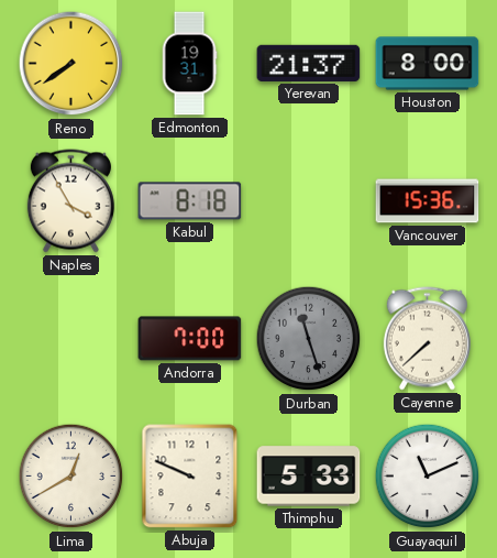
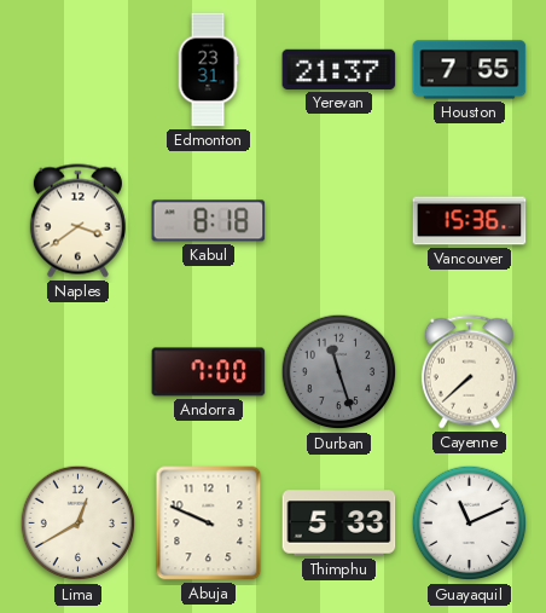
Reno: 7:39 -> none (71, 64)
Edmonton: 19:31 -> 23:31 (208, 70)
Houston: 8:00 -> 7:55 (470, 70)
Naples: 3:55 -> 3:39 (77, 221)
